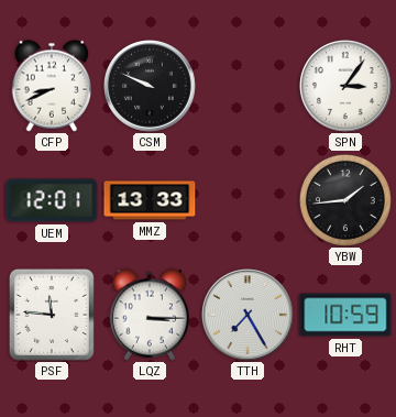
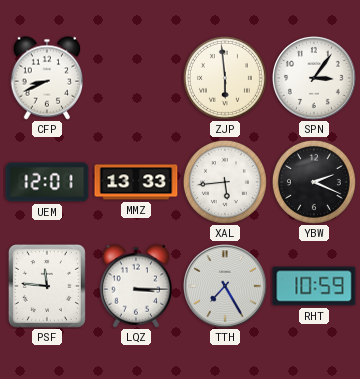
CSM: 9:49 -> none (151, 87)
ZJP: none -> 5:59 (225, 78)
XAL: none -> 5:44 (225, 182)
YBW: 1:44 -> 2:19 (314, 182)
